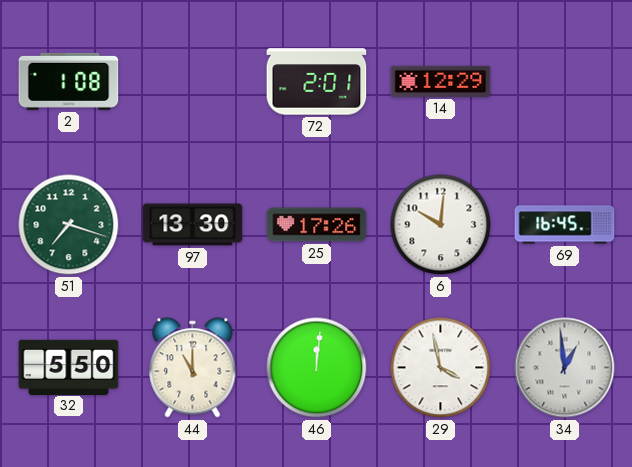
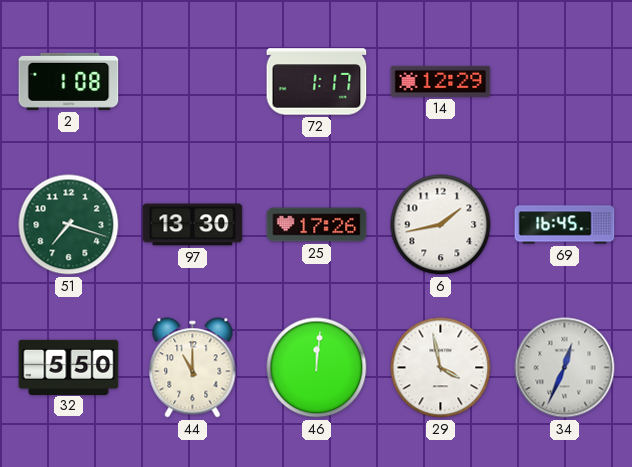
72: 2:01 -> 1:17 (317, 82)
6: 10:01 -> 1:43 (441, 225)
34: 12:59 -> 12:34 (565, 368)
